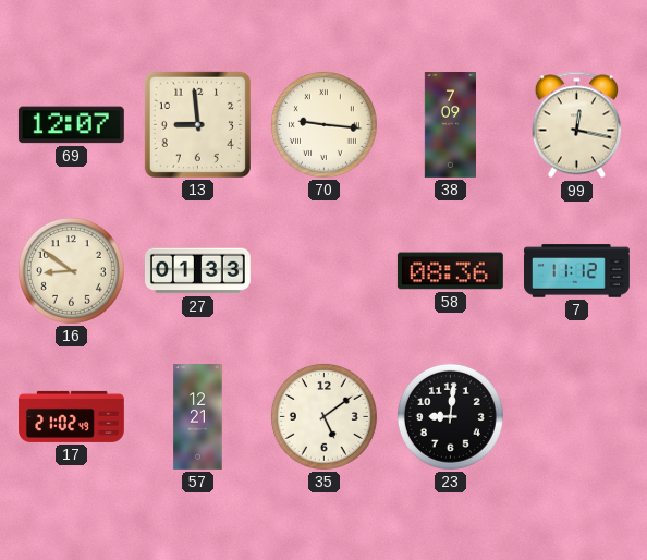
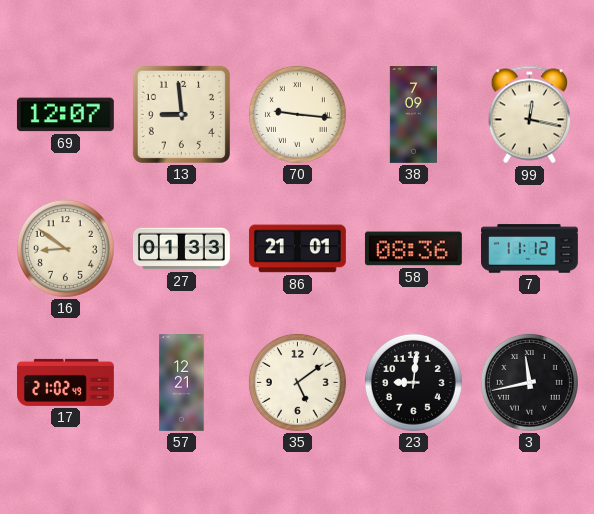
86: none -> 21:01 (298, 249)
3: none -> 11:43 (529, 382)
